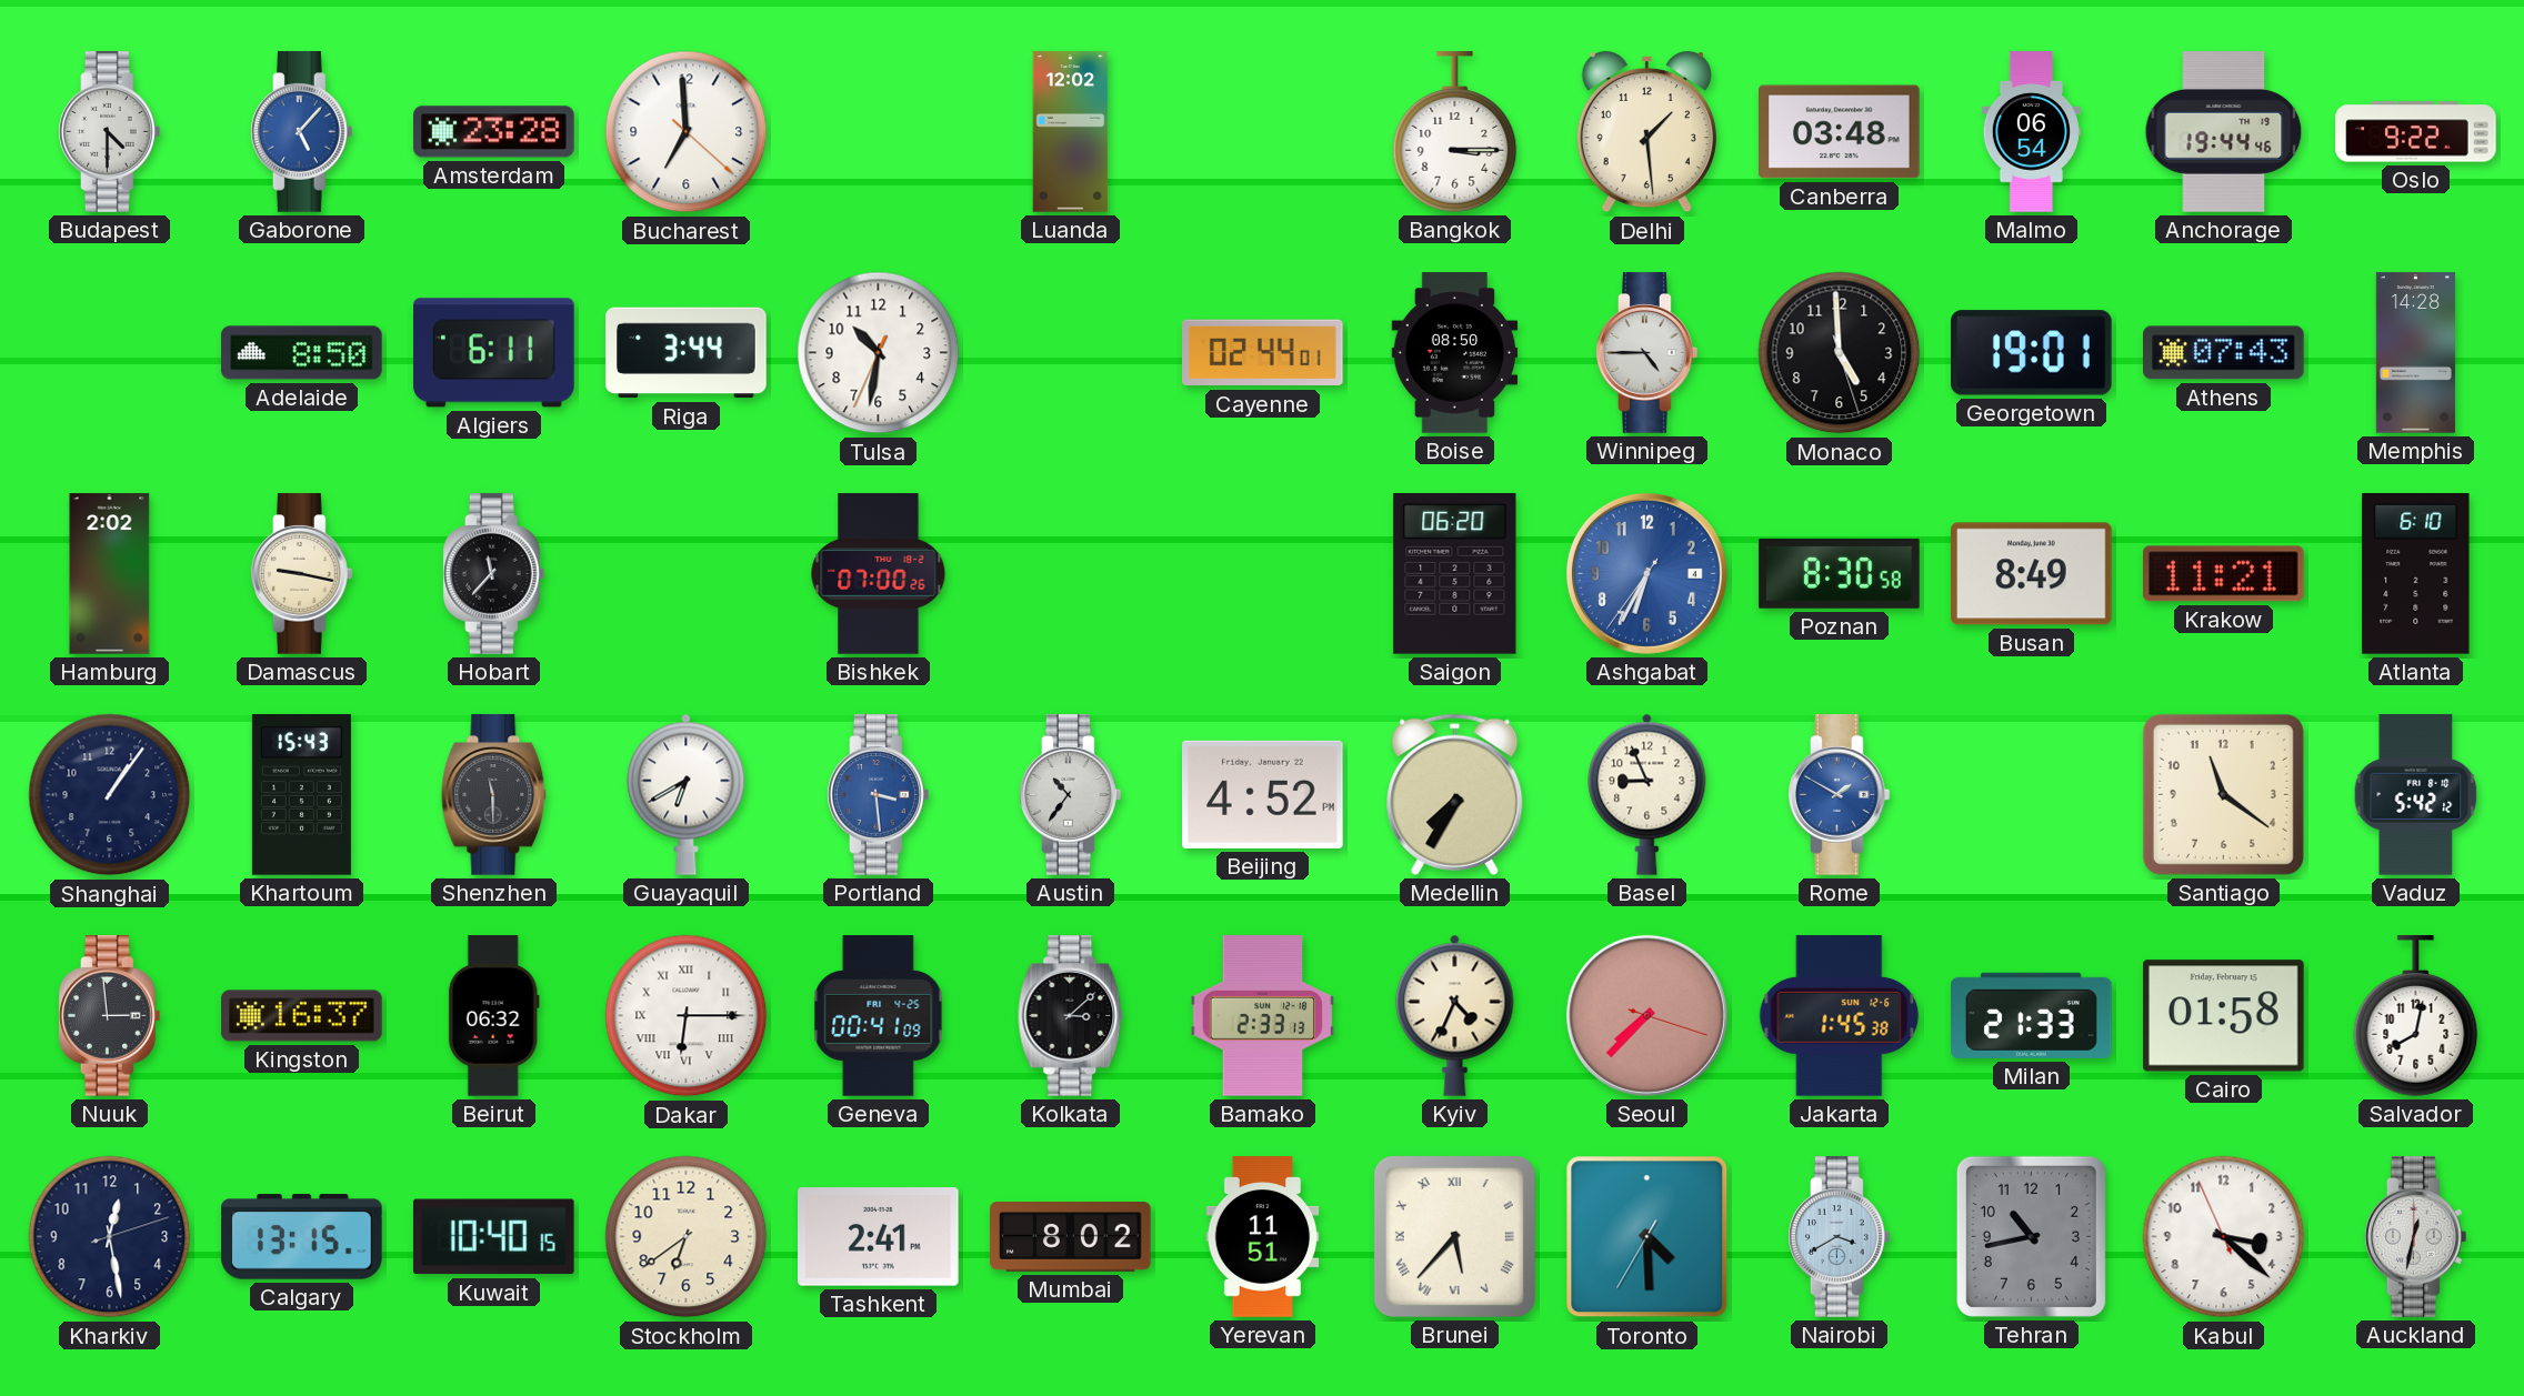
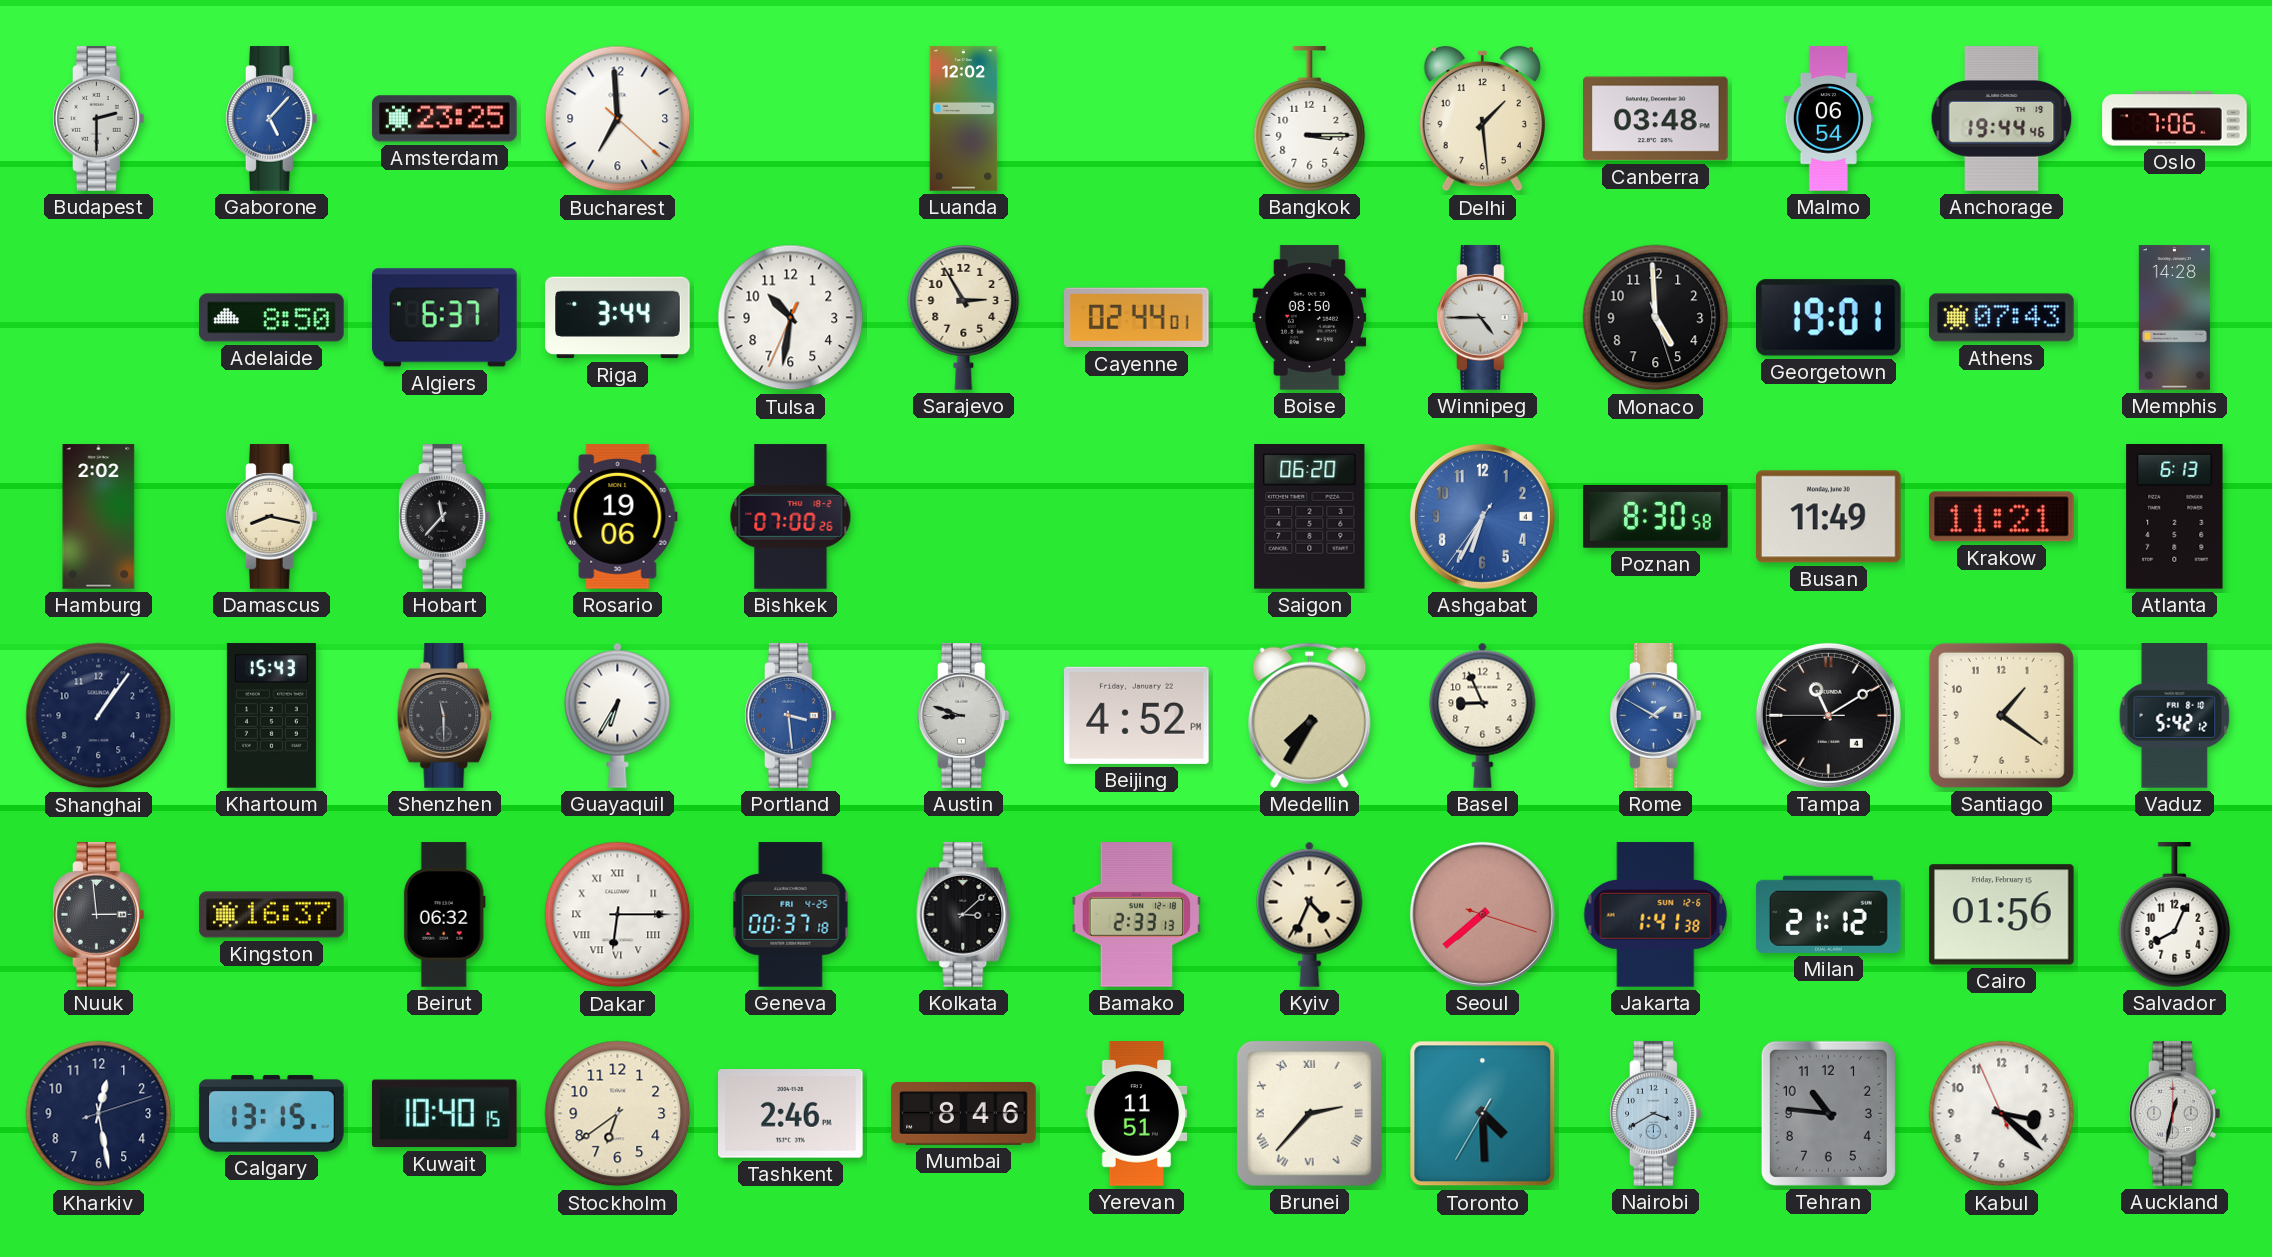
Budapest: 4:30 -> 2:30 (99, 119)
Amsterdam: 23:28 -> 23:25 (445, 119)
Oslo: 9:22 -> 7:06 (2175, 119)
Algiers: 6:11 -> 6:37 (445, 318)
Sarajevo: none -> 2:55 (964, 318)
Damascus: 9:17 -> 8:17 (272, 517)
Rosario: none -> 19:06 (618, 517)
Busan: 8:49 -> 11:49 (1829, 517)
Atlanta: 6:10 -> 6:13 (2175, 517)
Guayaquil: 6:40 -> 6:35 (618, 715)
Austin: 10:36 -> 8:48 (964, 716)
Tampa: none -> 11:09 (1828, 715)
Santiago: 11:21 -> 1:21 (2001, 715)
Geneva: 00:41 -> 00:37 (791, 915)
Seoul: 7:37 -> 7:38 (1482, 914)
Jakarta: 1:45 -> 1:41 (1656, 915)
Milan: 21:33 -> 21:12 (1829, 914)
Cairo: 01:58 -> 01:56 (2002, 915)
Salvador: 8:02 -> 8:04 (2175, 915)
Tashkent: 2:41 -> 2:46 (791, 1114)
Mumbai: 8:02 -> 8:46 (964, 1114)
Brunei: 5:37 -> 2:37 (1309, 1113)
Tehran: 10:43 -> 10:46 (1828, 1113)
